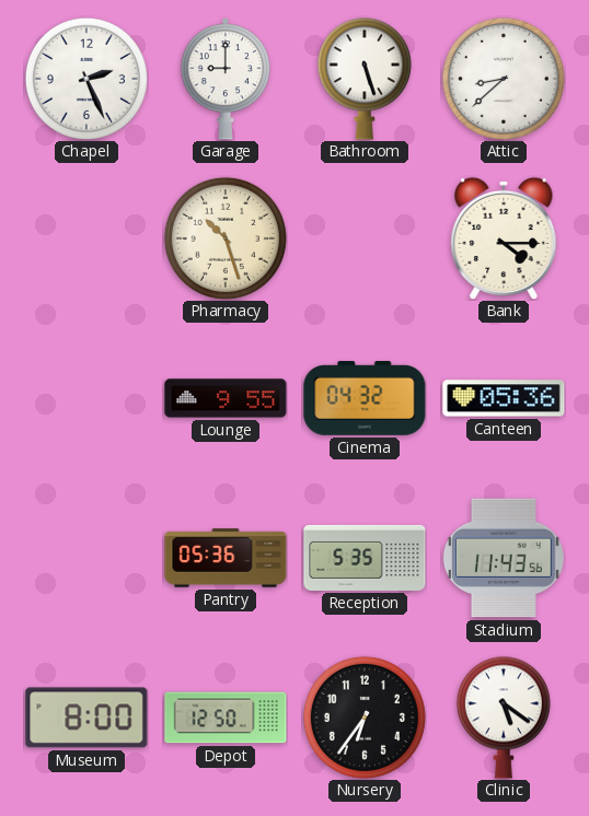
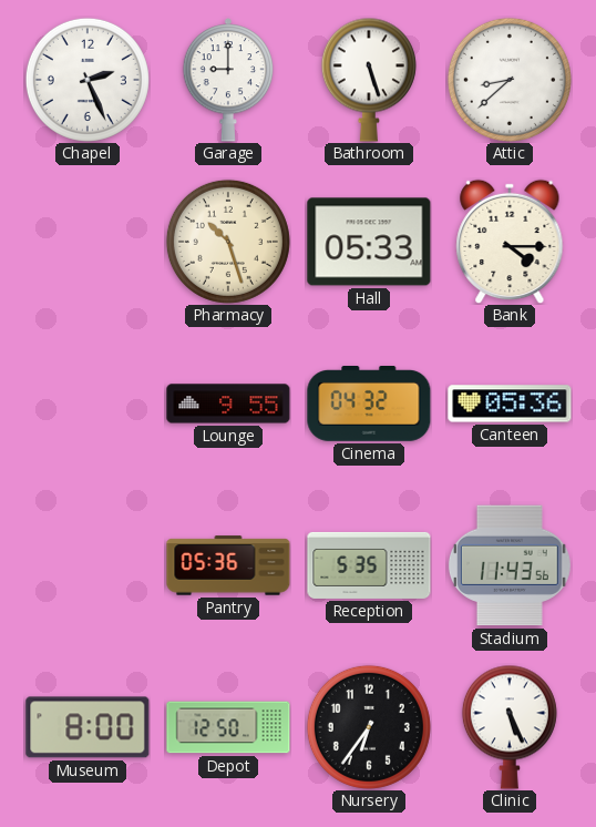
Hall: none -> 05:33 (369, 242)
Clinic: 5:21 -> 5:26 (510, 727)
